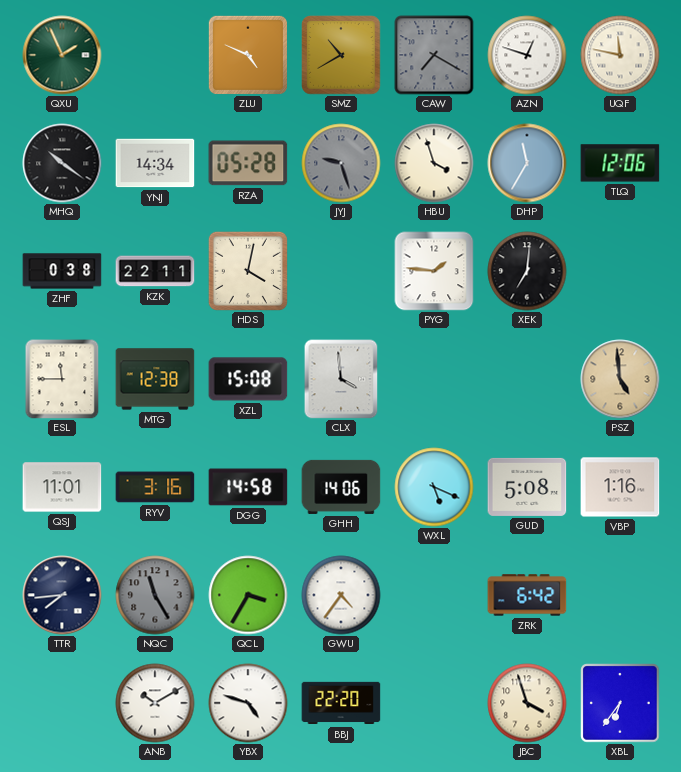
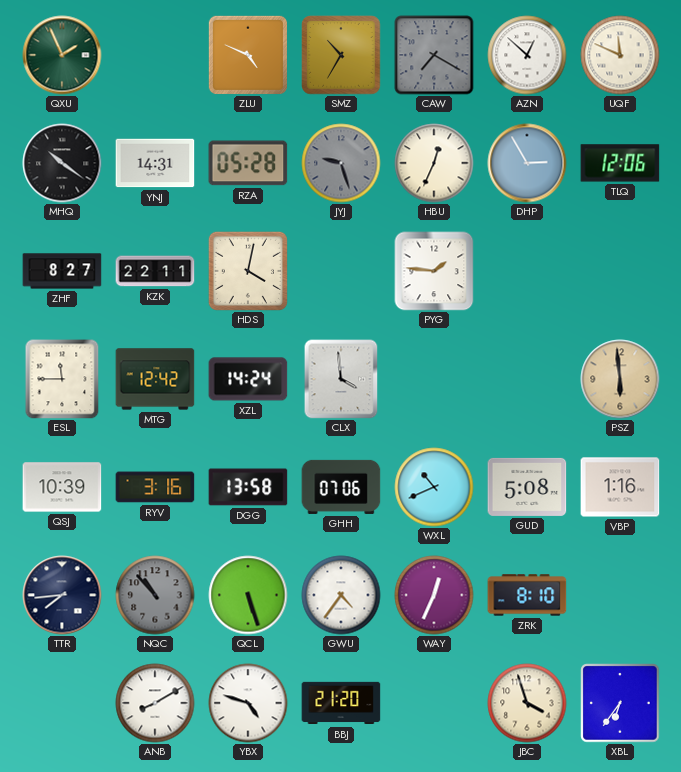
SMZ: 10:40 -> 10:35 (341, 55)
AZN: 12:48 -> 12:52 (527, 55)
UQF: 11:47 -> 11:49 (620, 55)
YNJ: 14:34 -> 14:31 (155, 163)
HBU: 3:57 -> 12:34 (434, 163)
DHP: 11:35 -> 2:55 (527, 163)
ZHF: 0:38 -> 8:27 (62, 271)
XEK: 7:01 -> none (527, 271)
MTG: 12:38 -> 12:42 (155, 379)
XZL: 15:08 -> 14:24 (248, 379)
PSZ: 4:59 -> 5:59 (620, 379)
QSJ: 11:01 -> 10:39 (62, 487)
DGG: 14:58 -> 13:58 (248, 487)
GHH: 14:06 -> 07:06 (341, 487)
WXL: 5:19 -> 10:41 (434, 487)
NQC: 11:25 -> 10:53 (155, 595)
QCL: 3:35 -> 5:27 (248, 595)
WAY: none -> 12:34 (434, 595)
ZRK: 6:42 -> 8:10 (527, 595)
ANB: 10:10 -> 8:10 (155, 703)
BBJ: 22:20 -> 21:20 (341, 703)
